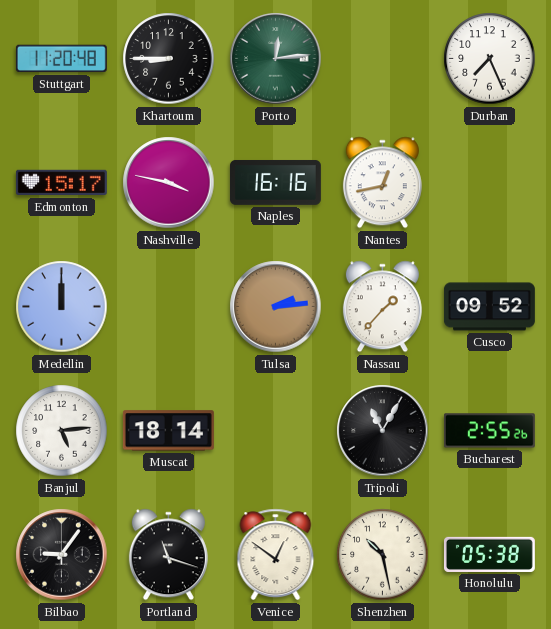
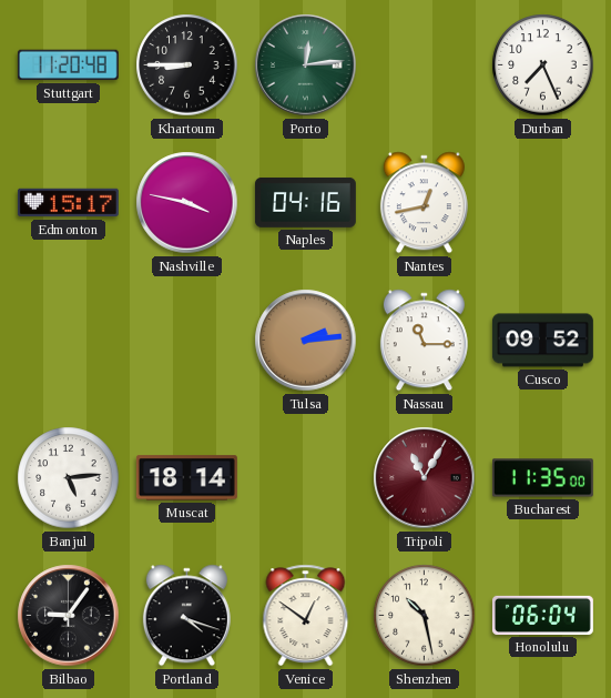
Naples: 16:16 -> 04:16 (305, 202)
Medellin: 12:00 -> none (62, 307)
Nassau: 1:37 -> 11:15 (424, 341)
Tripoli dial: black -> burgundy (425, 478)
Bucharest: 2:55 -> 11:35 (542, 478)
Portland: 11:18 -> 4:18 (186, 616)
Honolulu: 05:38 -> 06:04 (542, 615)
